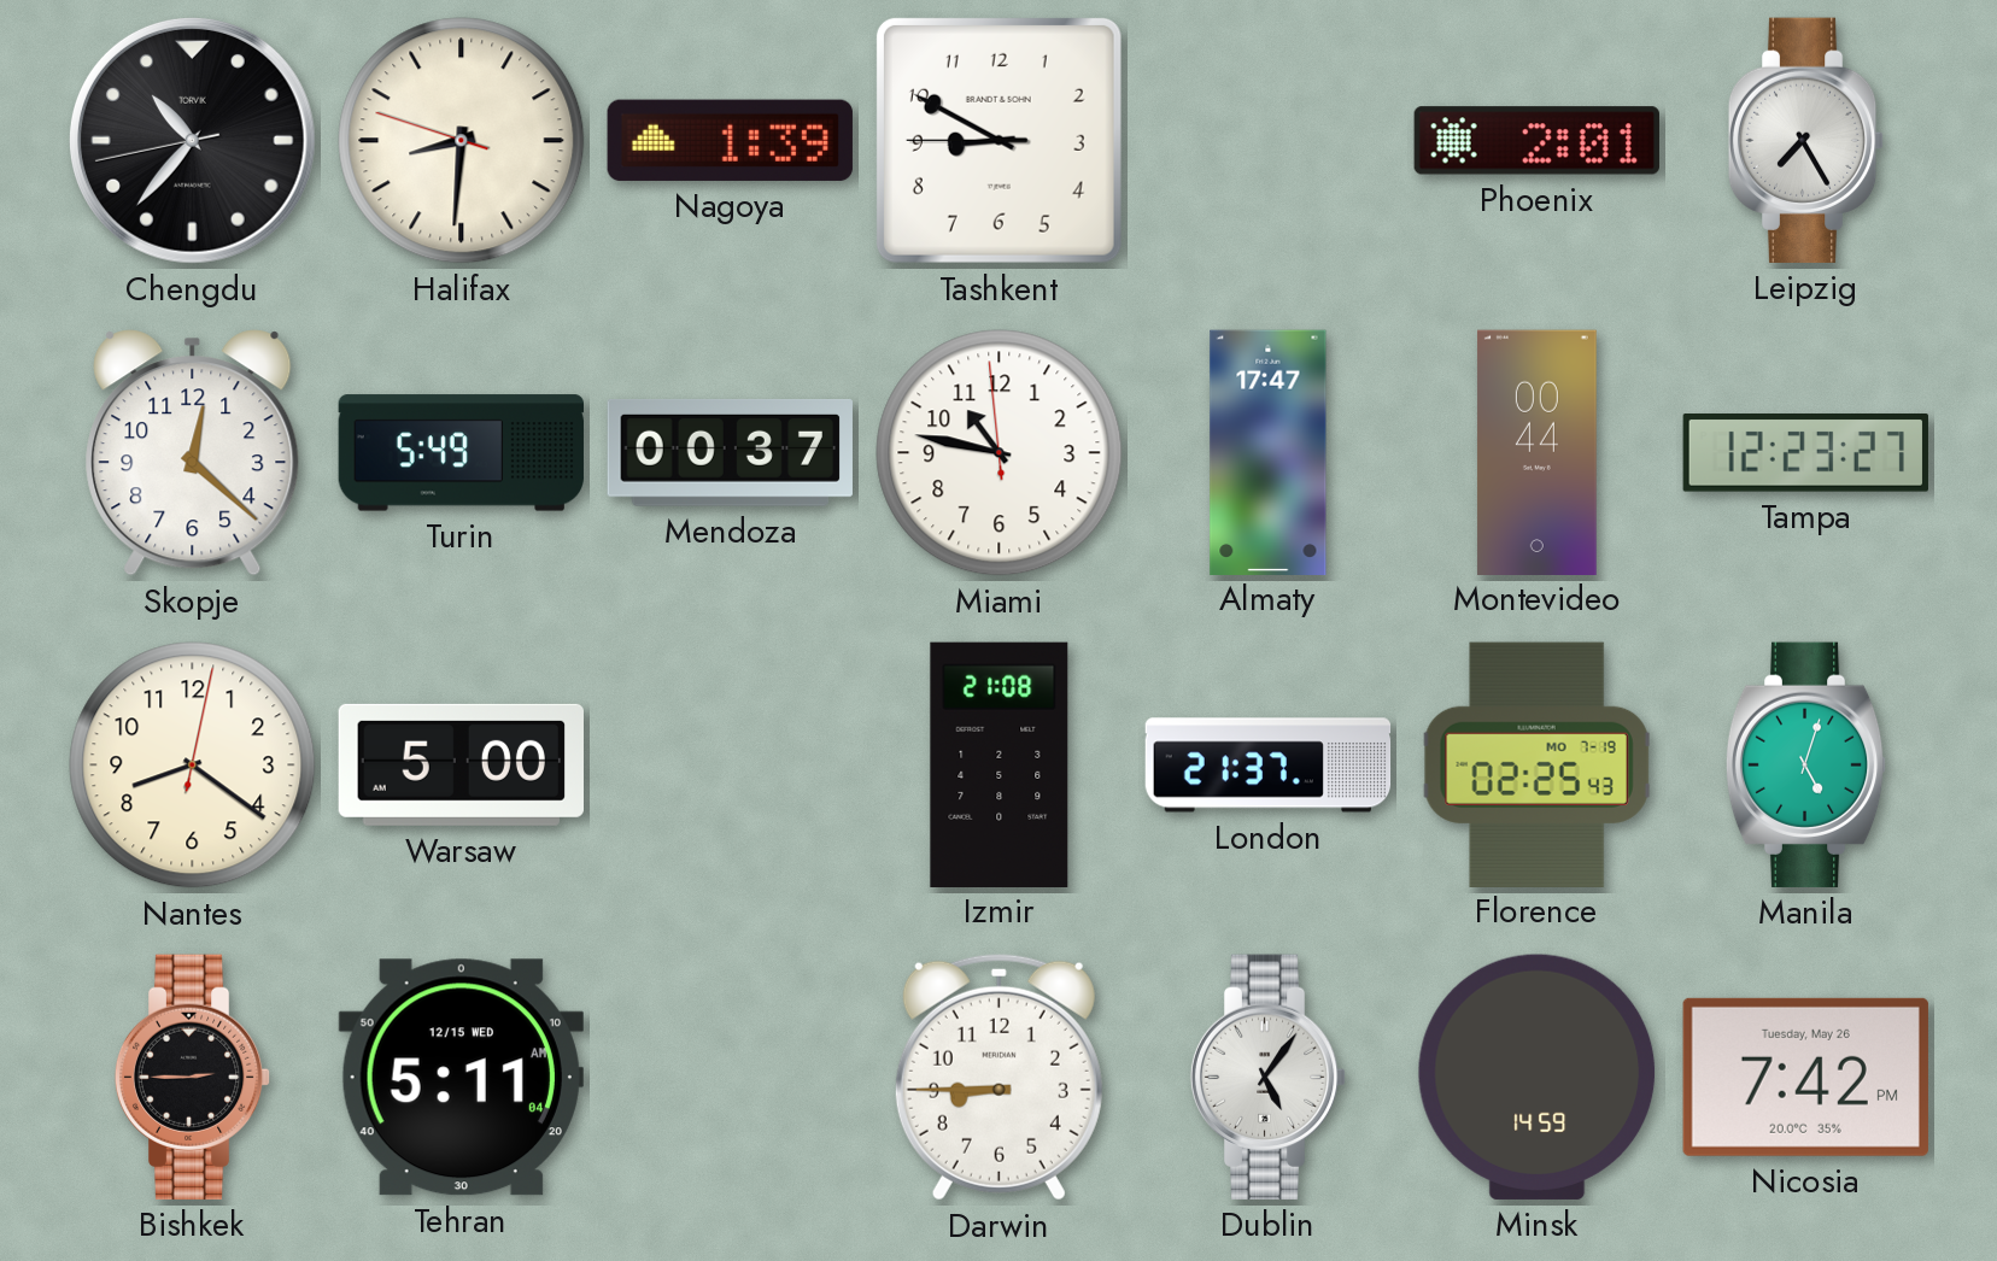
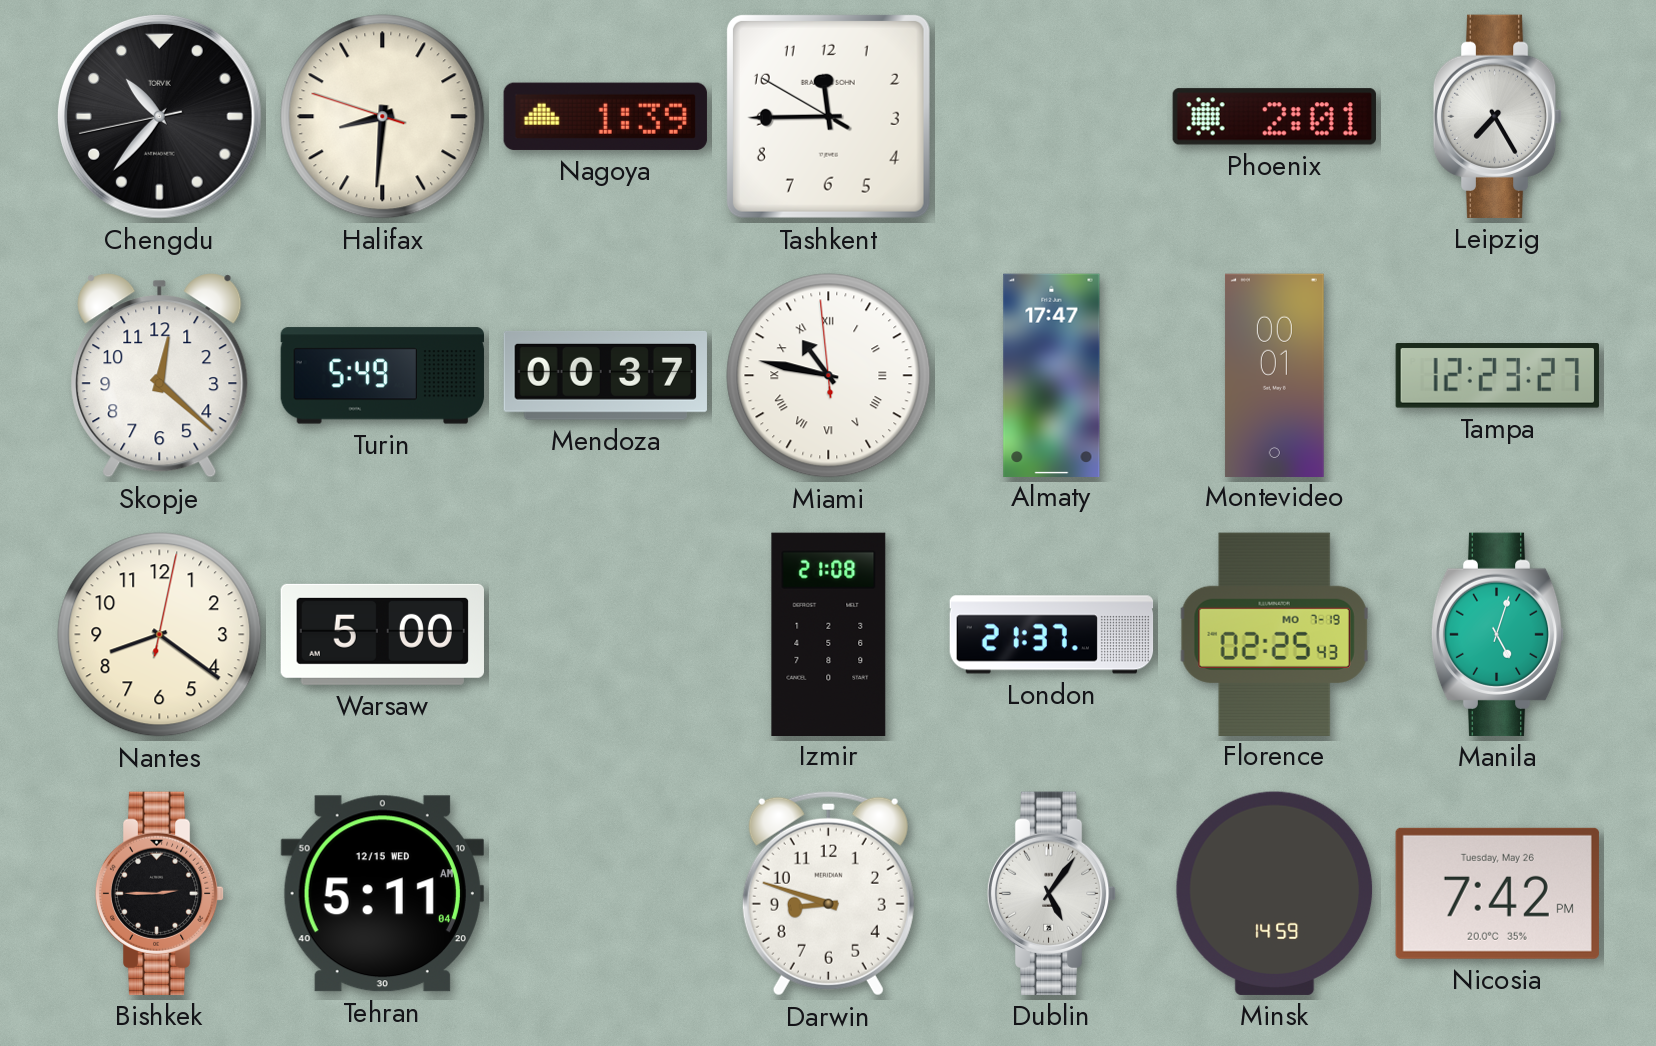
Tashkent: 8:49 -> 11:44 (828, 116)
Miami numerals: Arabic -> Roman (829, 376)
Montevideo: 00:44 -> 00:01 (1275, 375)
Darwin: 8:45 -> 8:48 (828, 893)
